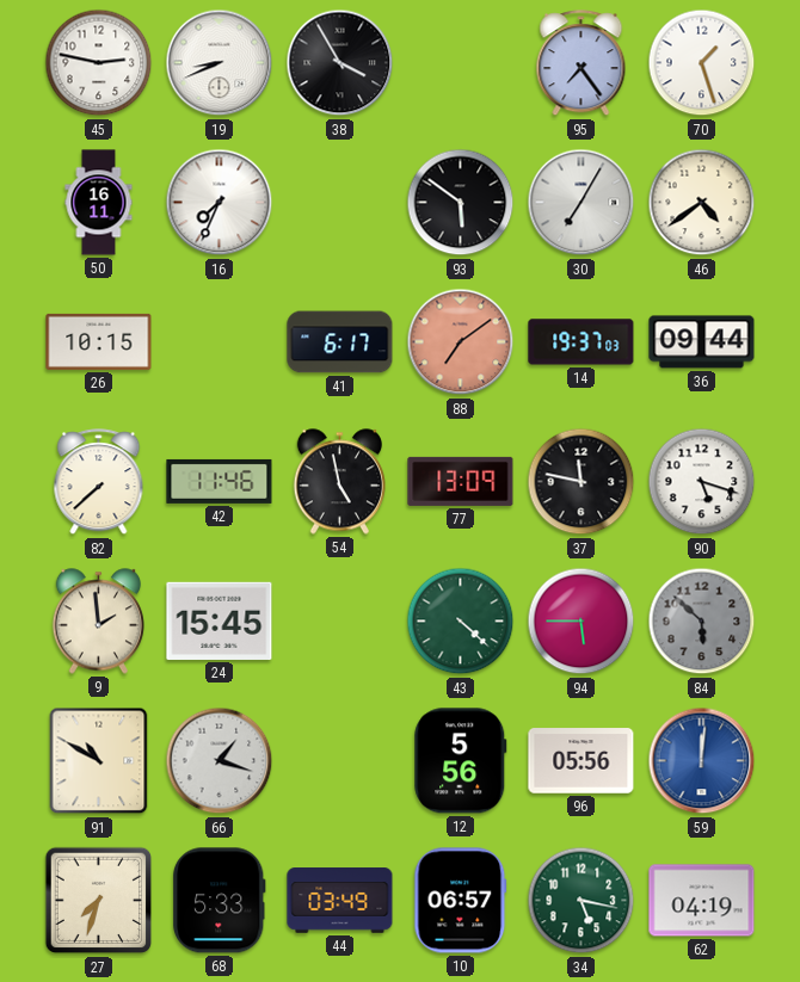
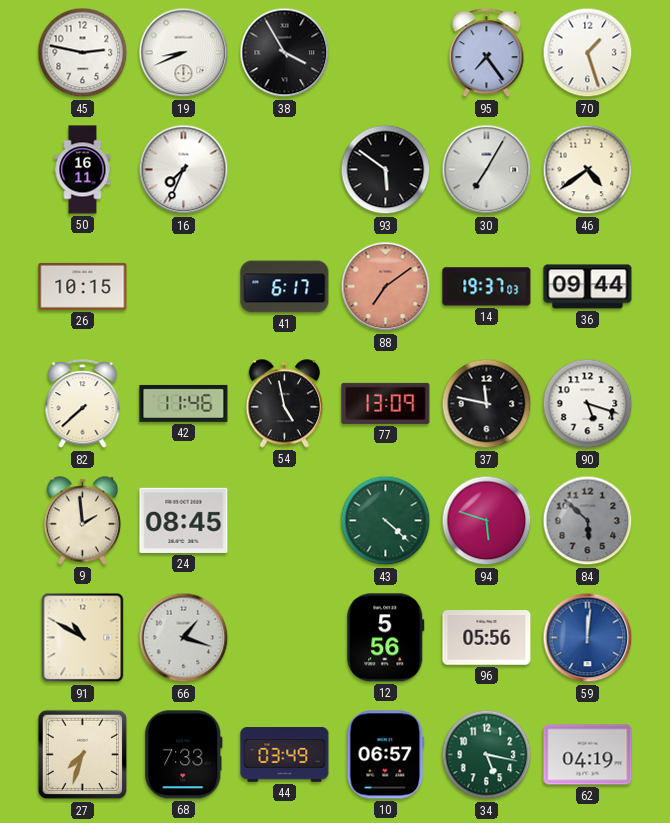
24: 15:45 -> 08:45 (184, 520)
94: 5:45 -> 5:48 (487, 521)
68: 5:33 -> 7:33 (184, 755)
